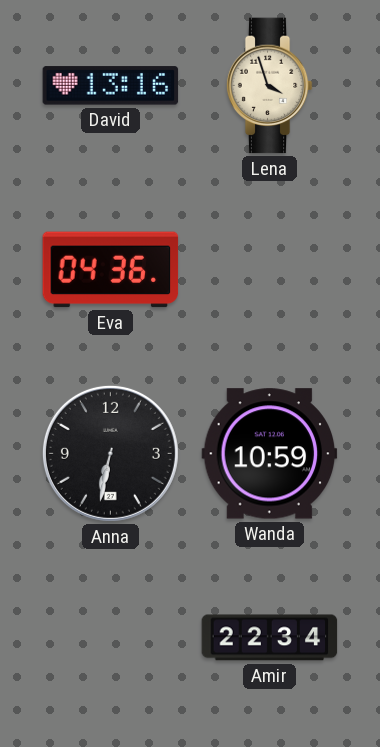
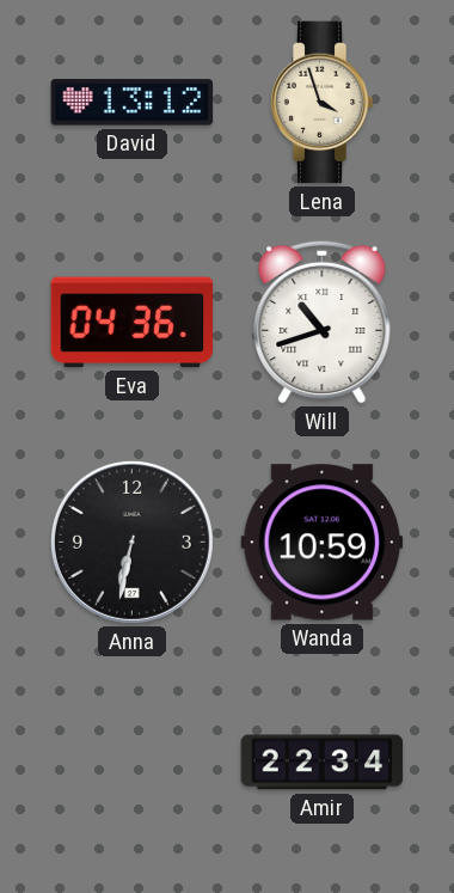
David: 13:16 -> 13:12 (133, 103)
Will: none -> 10:42 (323, 322)
